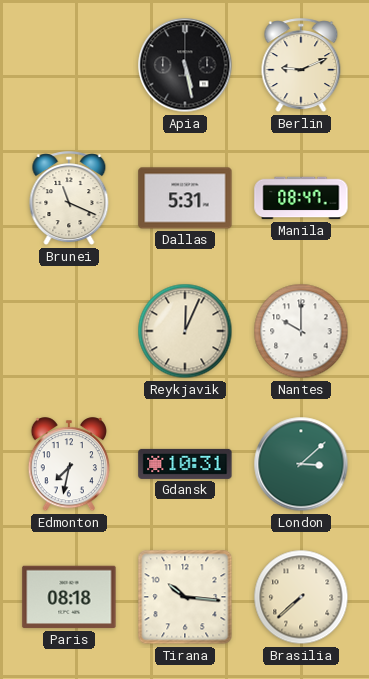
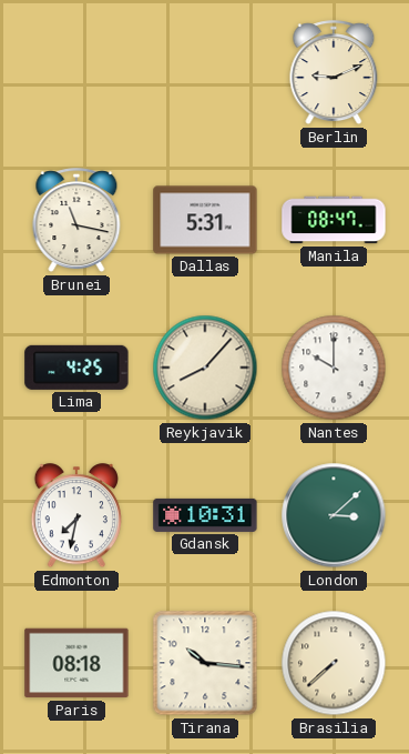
Apia: 5:28 -> none (185, 65)
Brunei: 11:19 -> 11:17 (76, 221)
Lima: none -> 4:25 (76, 368)
Reykjavik: 12:04 -> 8:07 (205, 368)
